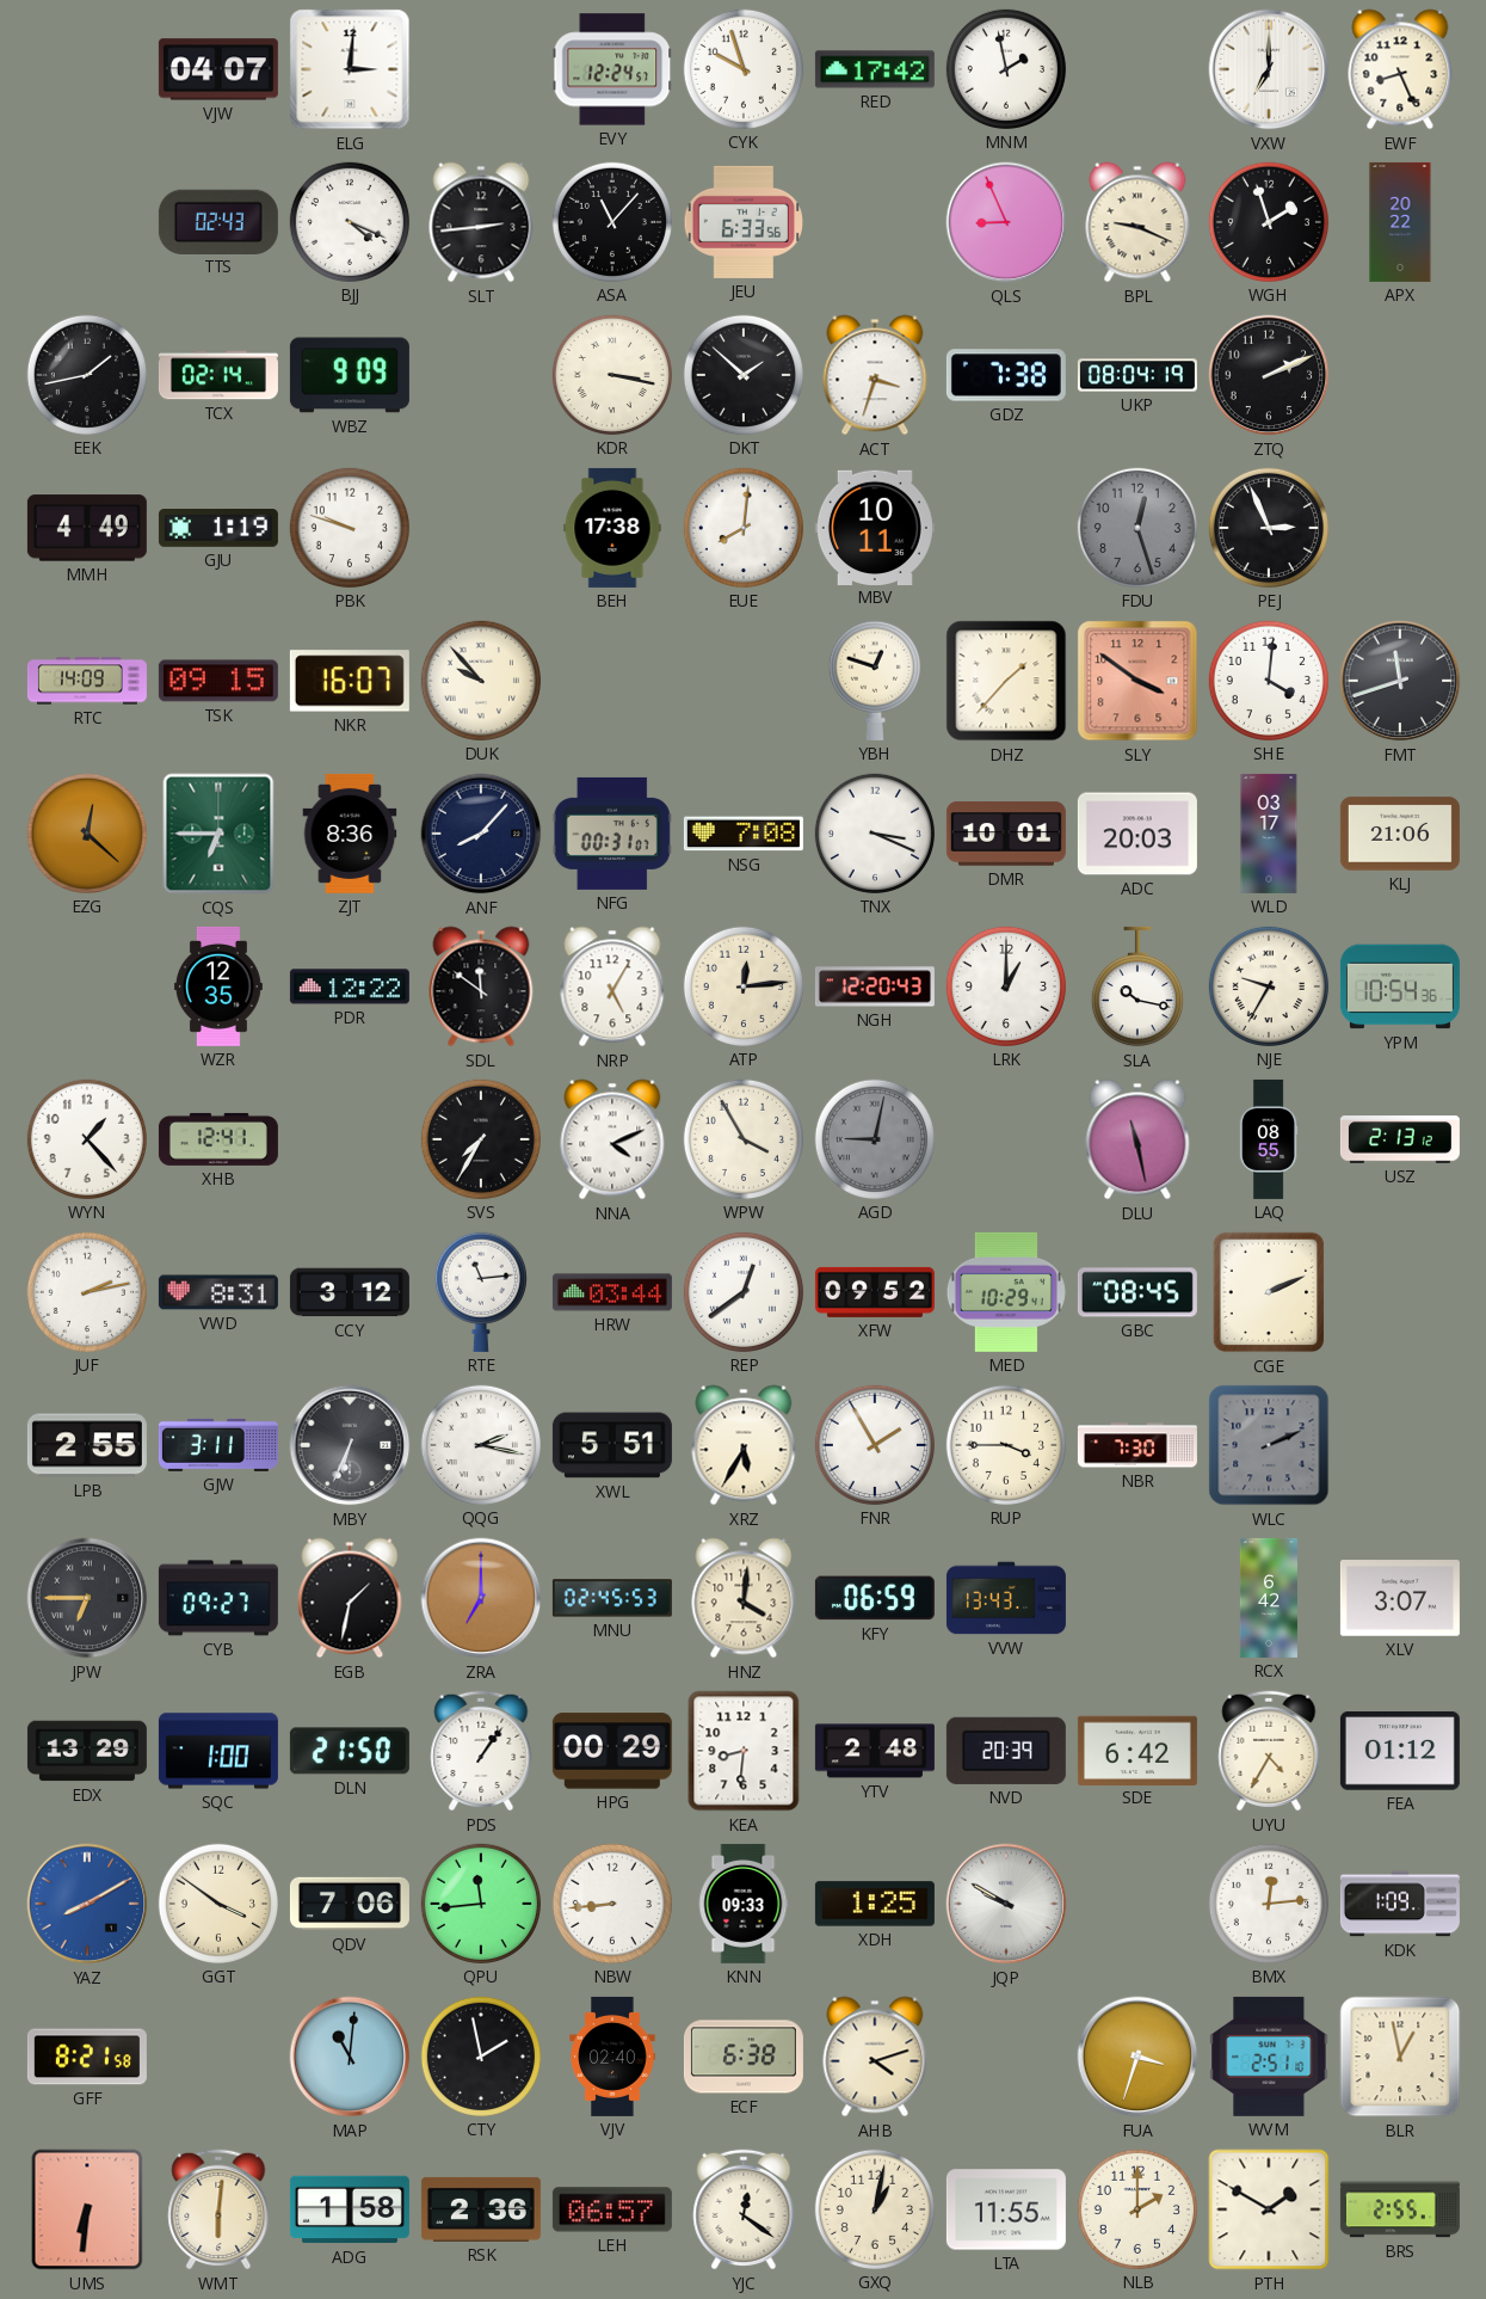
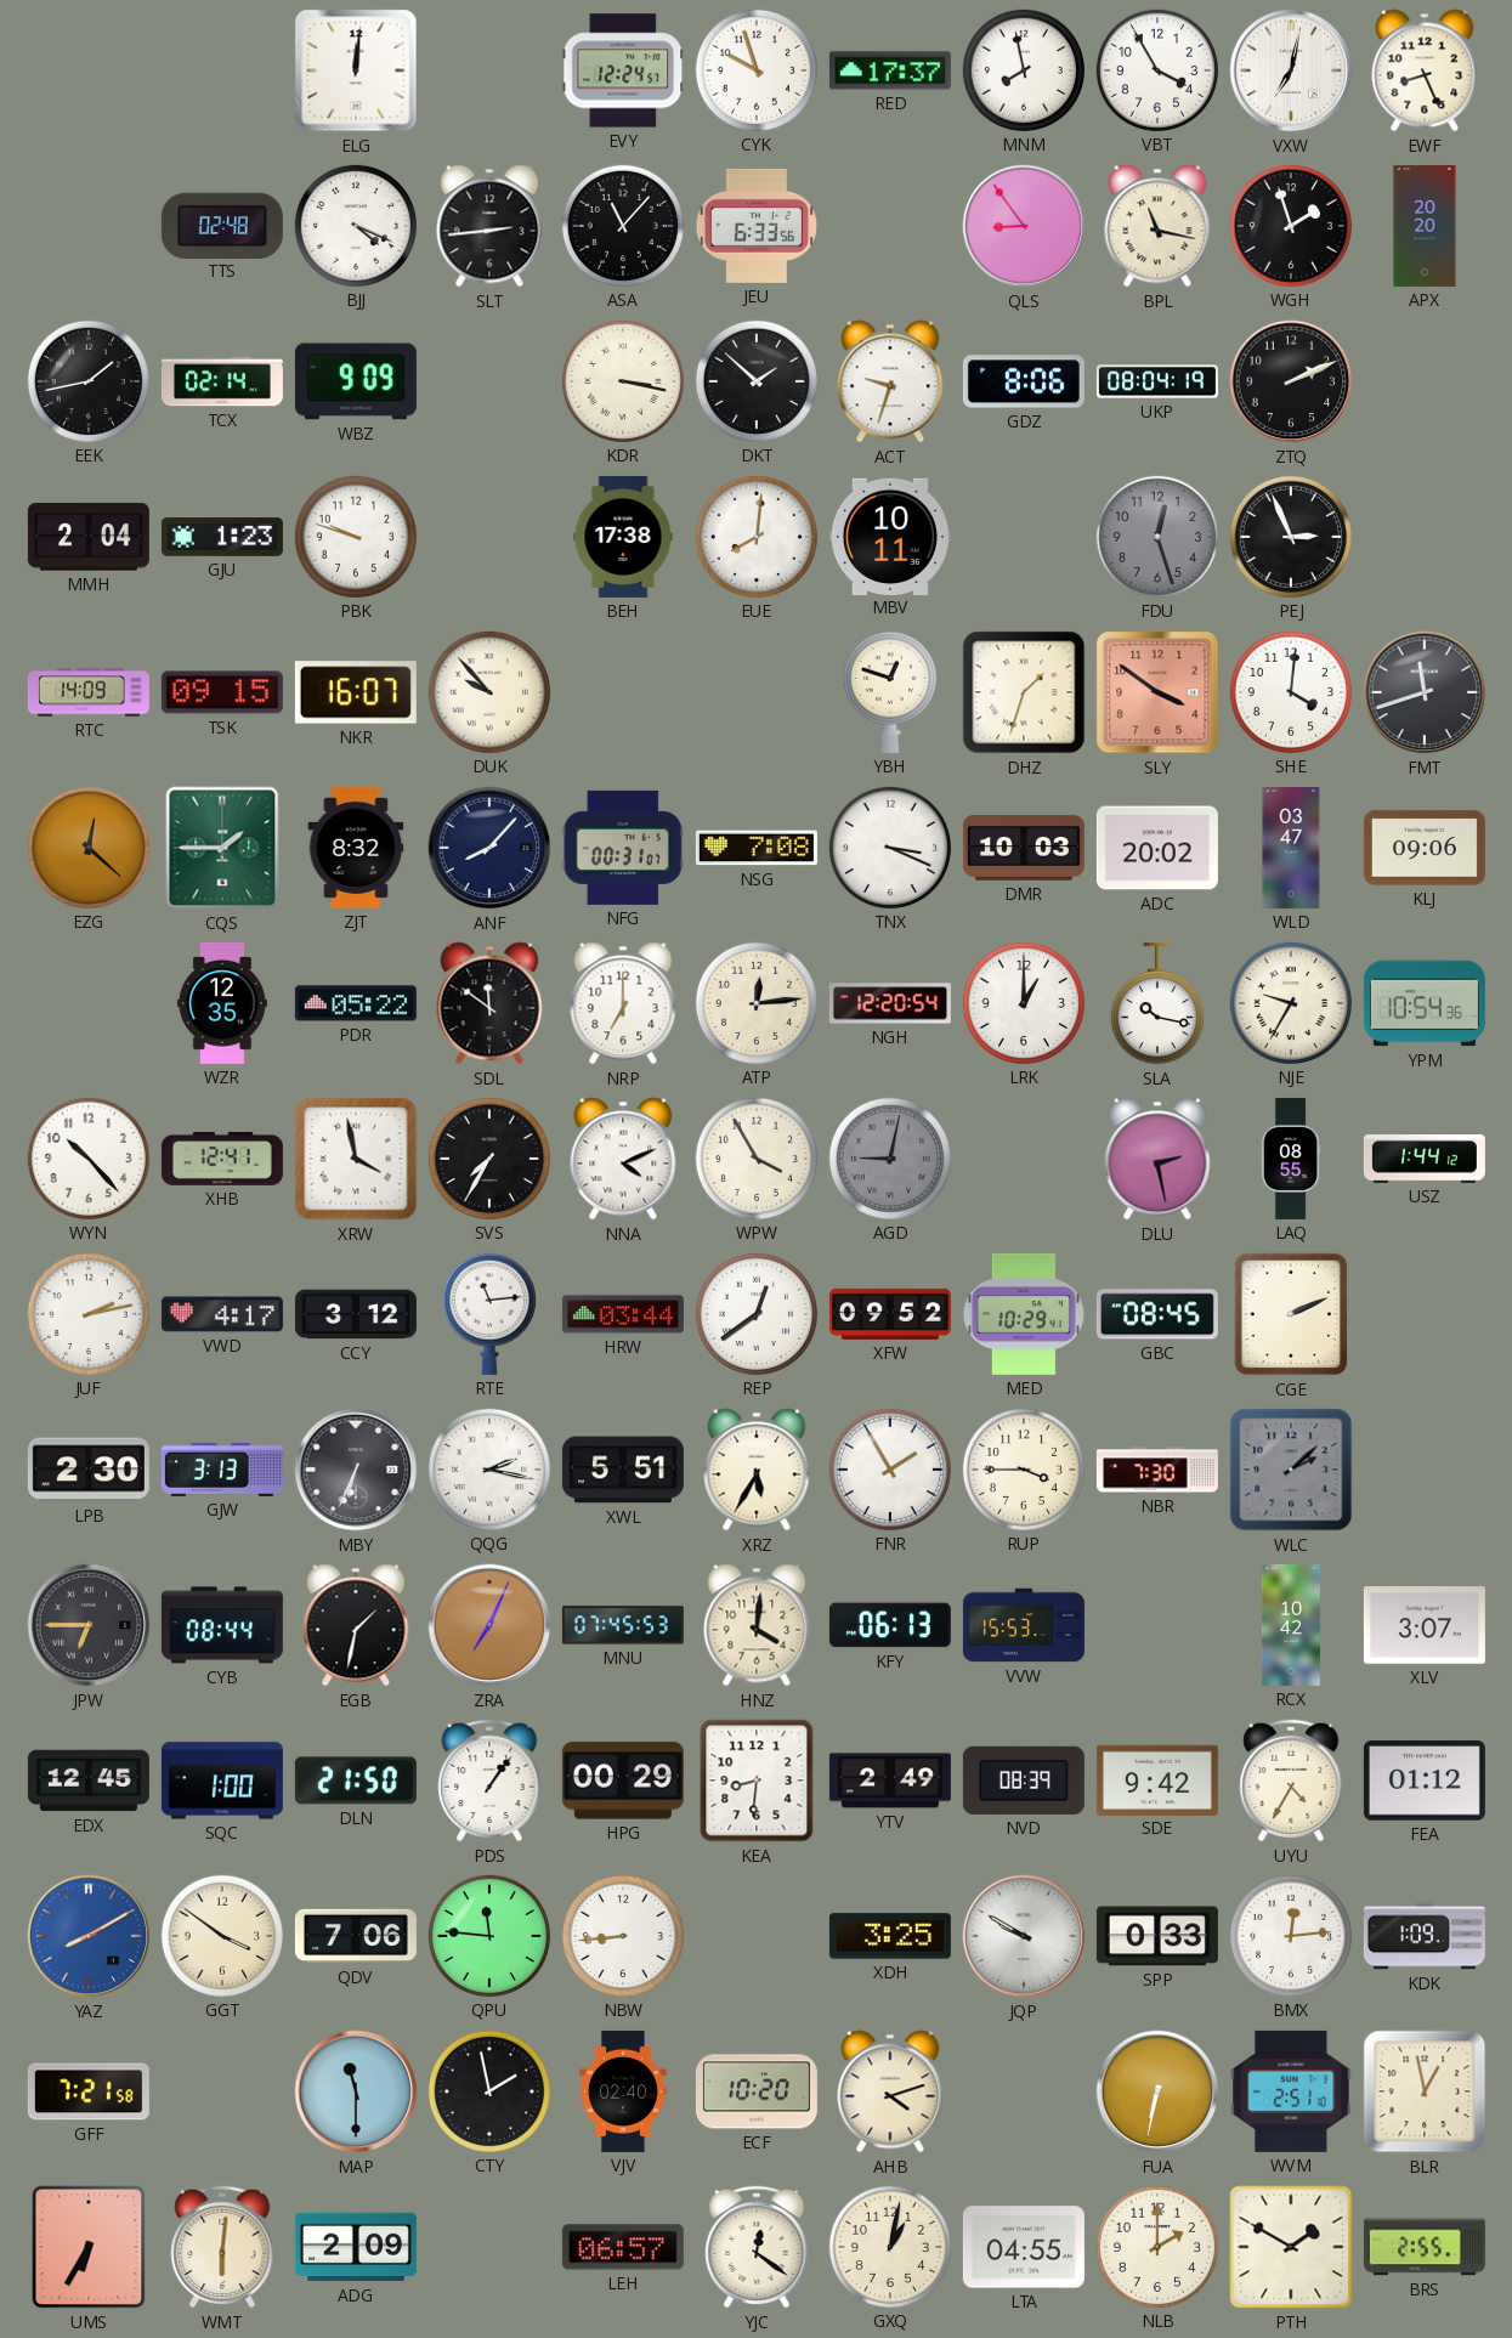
VJW: 04:07 -> none (218, 69)
ELG: 3:01 -> 12:01 (356, 70)
RED: 17:42 -> 17:37 (890, 70)
MNM: 1:58 -> 7:58 (1024, 70)
VBT: none -> 3:55 (1157, 70)
VXW: 7:00 -> 7:02 (1291, 70)
TTS: 02:43 -> 02:48 (222, 225)
QLS: 8:56 -> 8:54 (1024, 226)
BPL: 9:19 -> 11:17 (1157, 226)
APX: 20:22 -> 20:20 (1425, 226)
ACT: 3:33 -> 9:33 (890, 381)
GDZ: 7:38 -> 8:06 (1024, 381)
MMH: 4:49 -> 2:04 (89, 537)
GJU: 1:19 -> 1:23 (222, 538)
DHZ: 1:37 -> 1:33 (1024, 692)
CQS: 6:45 -> 1:45 (222, 848)
ZJT: 8:36 -> 8:32 (356, 848)
DMR: 10:01 -> 10:03 (1024, 848)
ADC: 20:03 -> 20:02 (1157, 848)
WLD: 03:17 -> 03:47 (1291, 848)
KLJ: 21:06 -> 09:06 (1425, 848)
PDR: 12:22 -> 05:22 (356, 1003)
NRP: 5:05 -> 7:00 (623, 1003)
NGH: 12:20:43 -> 12:20:54 (890, 1003)
WYN: 1:23 -> 10:23 (89, 1159)
XRW: none -> 3:58 (356, 1159)
DLU: 11:28 -> 2:28 (1157, 1159)
USZ: 2:13 -> 1:44 (1425, 1159)
VWD: 8:31 -> 4:17 (222, 1314)
LPB: 2:55 -> 2:30 (89, 1470)
GJW: 3:11 -> 3:13 (222, 1470)
WLC: 2:11 -> 2:08 (1291, 1470)
CYB: 09:27 -> 08:44 (222, 1625)
ZRA: 7:00 -> 7:04 (489, 1625)
MNU: 02:45 -> 07:45 (623, 1625)
KFY: 06:59 -> 06:13 (890, 1625)
VVW: 13:43 -> 15:53 (1024, 1625)
RCX: 6:42 -> 10:42 (1291, 1625)
EDX: 13:29 -> 12:45 (89, 1781)
YTV: 2:48 -> 2:49 (890, 1781)
NVD: 20:39 -> 08:39 (1024, 1781)
SDE: 6:42 -> 9:42 (1157, 1779)
QPU: 11:44 -> 11:46 (489, 1936)
KNN: 09:33 -> none (744, 1904)
XDH: 1:25 -> 3:25 (890, 1936)
SPP: none -> 0:33 (1157, 1936)
GFF: 8:21 -> 7:21 (89, 2091)
MAP: 11:01 -> 11:30 (356, 2091)
ECF: 6:38 -> 10:20 (757, 2091)
FUA: 3:33 -> 6:32 (1157, 2091)
UMS: 6:31 -> 6:35 (89, 2247)
ADG: 1:58 -> 2:09 (356, 2247)
RSK: 2:36 -> none (481, 2209)
LTA: 11:55 -> 04:55 (1024, 2247)
